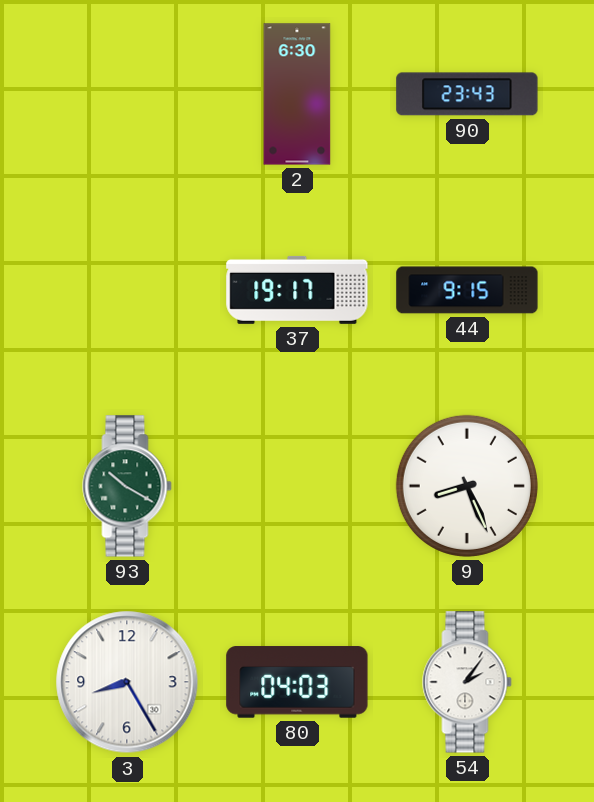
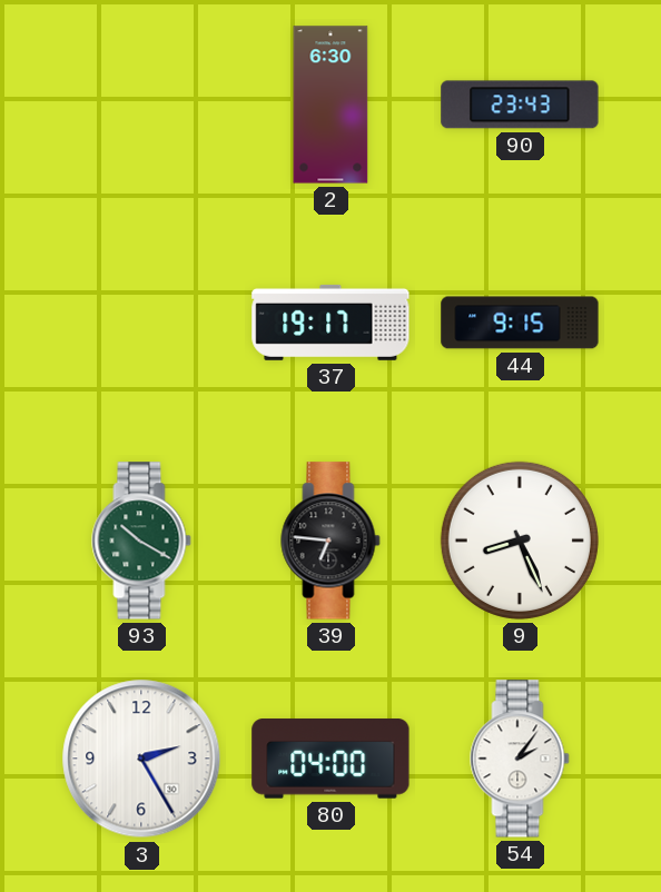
39: none -> 6:46 (331, 541)
3: 8:25 -> 2:25 (141, 759)
80: 04:03 -> 04:00 (331, 759)
